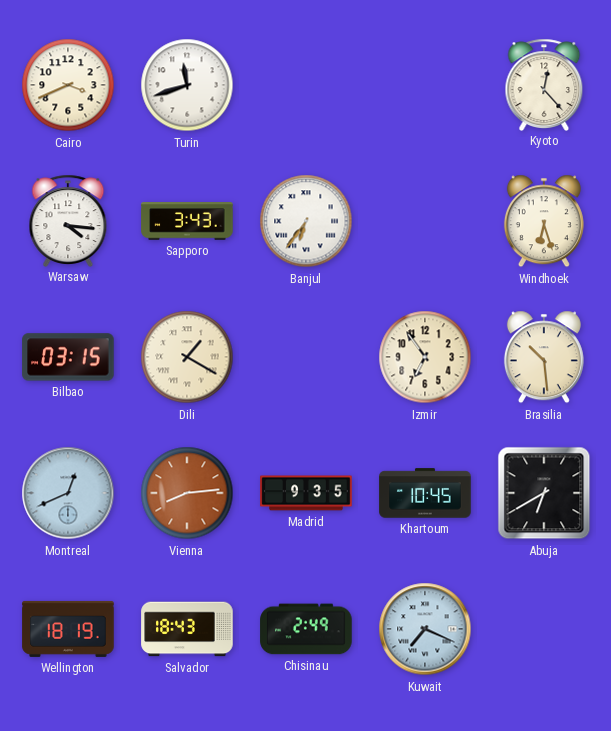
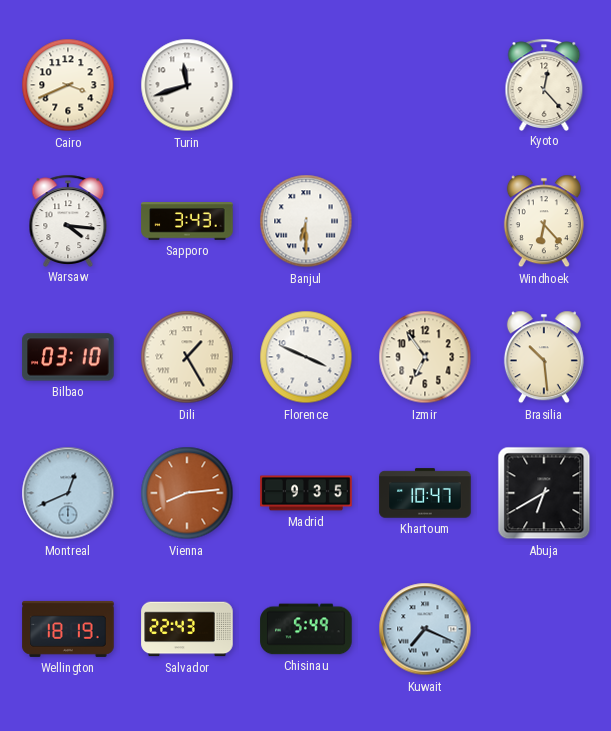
Banjul: 6:36 -> 6:30 (306, 221)
Windhoek: 6:27 -> 6:23 (544, 221)
Bilbao: 03:15 -> 03:10 (68, 357)
Dili: 1:20 -> 1:25 (187, 357)
Florence: none -> 3:49 (306, 357)
Khartoum: 10:45 -> 10:47 (425, 493)
Salvador: 18:43 -> 22:43 (187, 629)
Chisinau: 2:49 -> 5:49 (306, 629)
